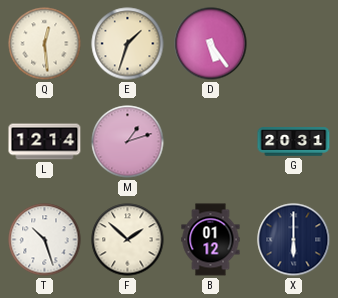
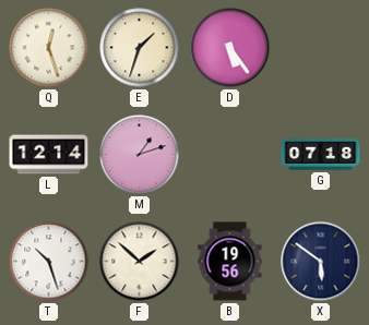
Q: 12:29 -> 12:27 (49, 48)
G: 20:31 -> 07:18 (321, 155)
B: 01:12 -> 19:56 (230, 262)
X: 6:00 -> 5:51 (321, 262)
